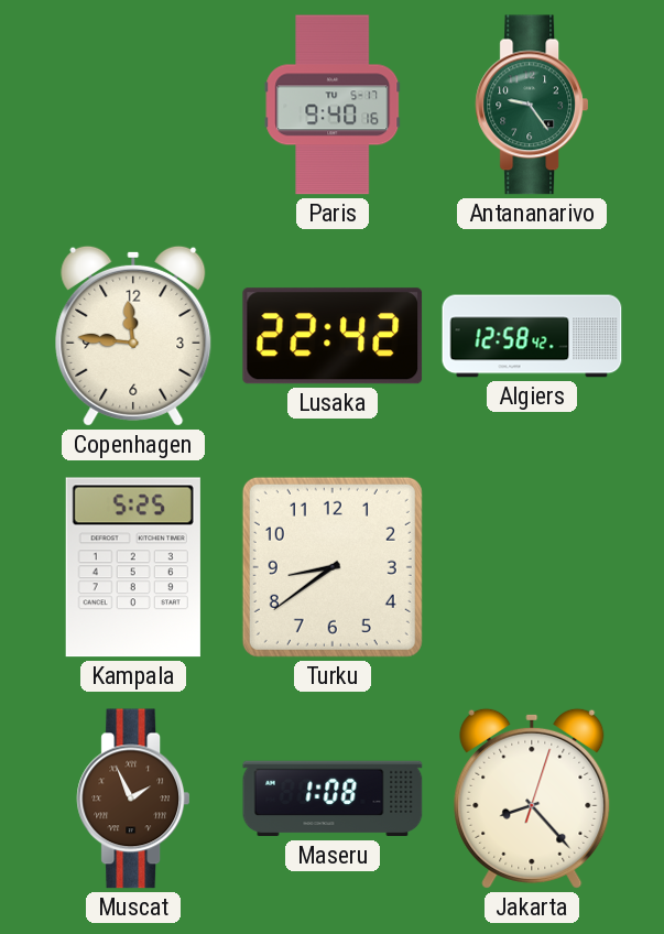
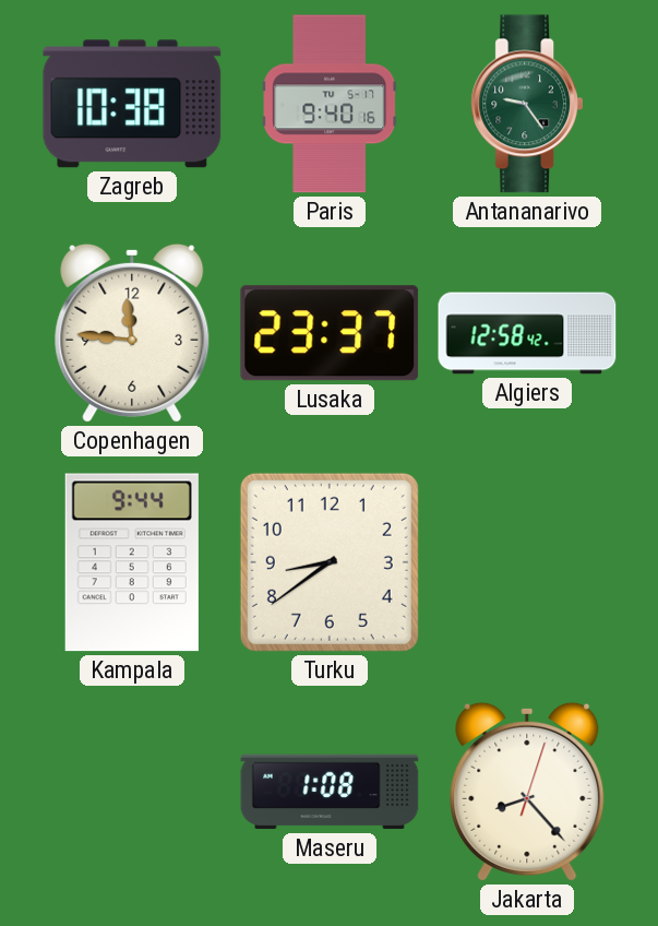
Zagreb: none -> 10:38 (132, 104)
Lusaka: 22:42 -> 23:37 (330, 333)
Kampala: 5:25 -> 9:44 (132, 562)
Muscat: 1:56 -> none (132, 799)
